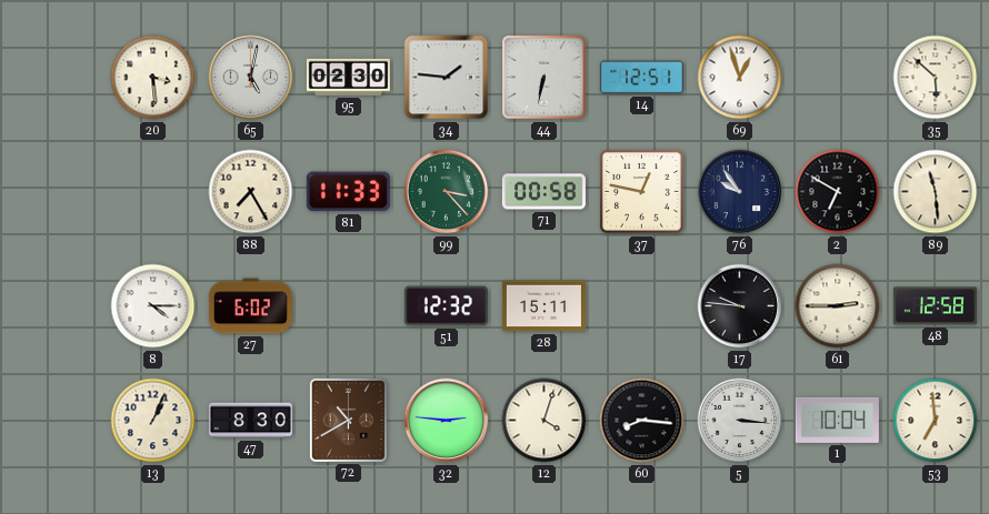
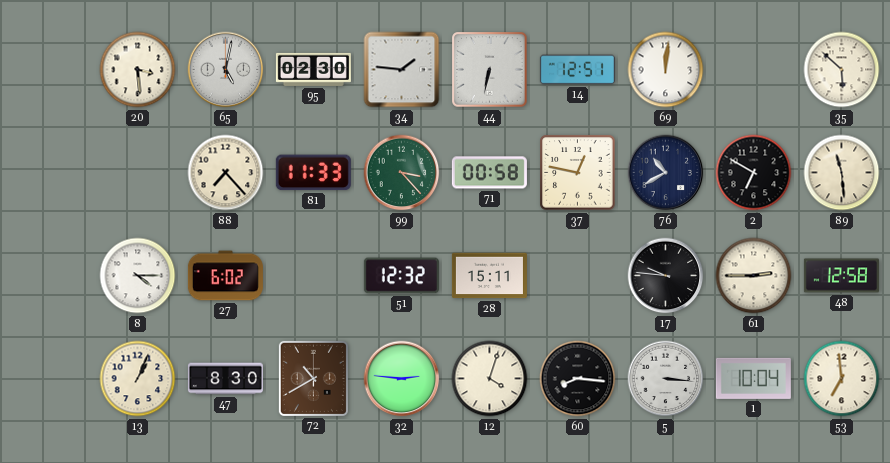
69: 12:57 -> 12:01 (666, 70)
88: 7:25 -> 7:23 (226, 173)
76: 9:54 -> 10:40 (666, 173)
